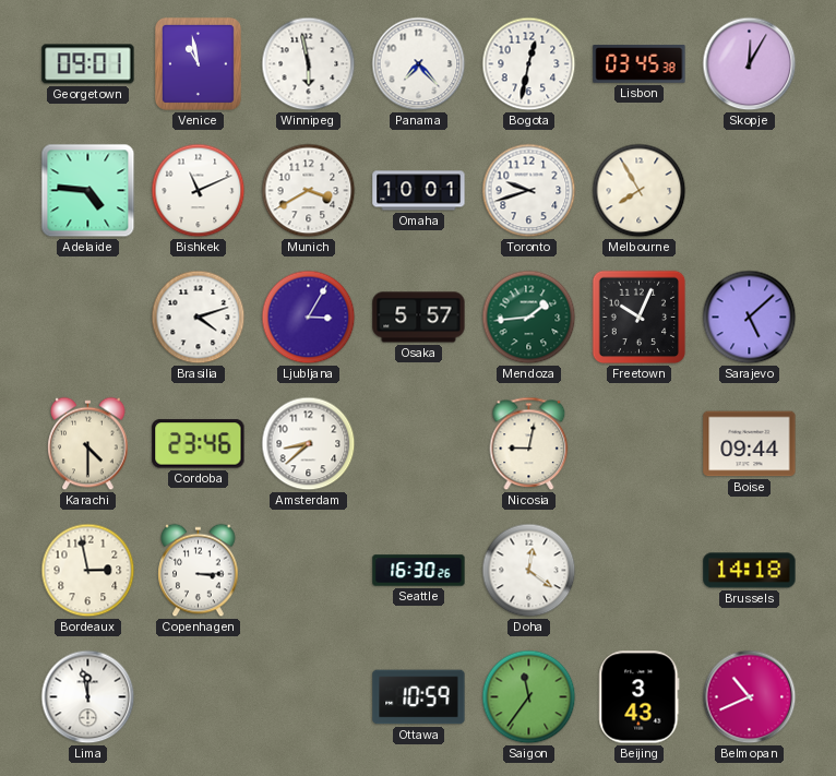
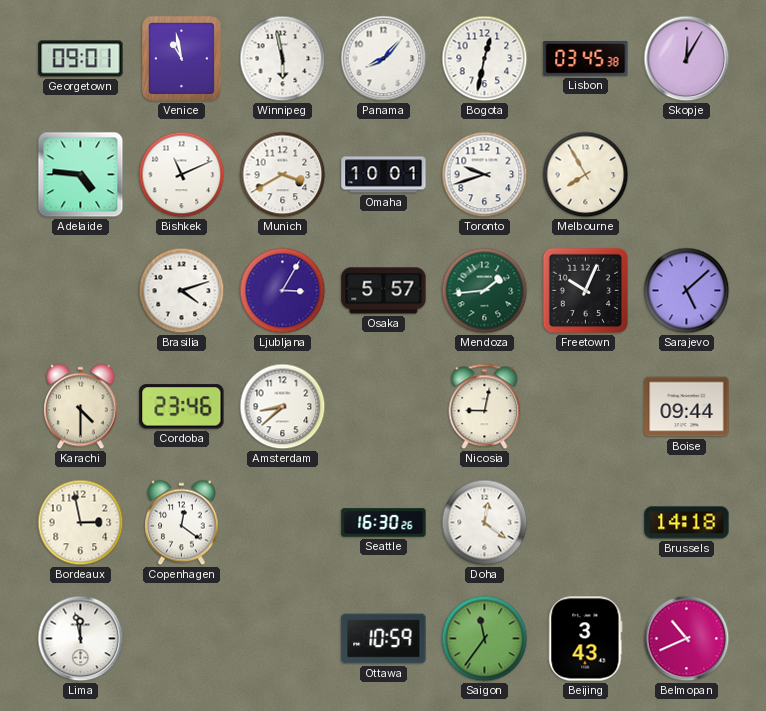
Panama: 7:23 -> 8:07 (384, 59)
Copenhagen: 3:15 -> 12:21 (182, 523)
